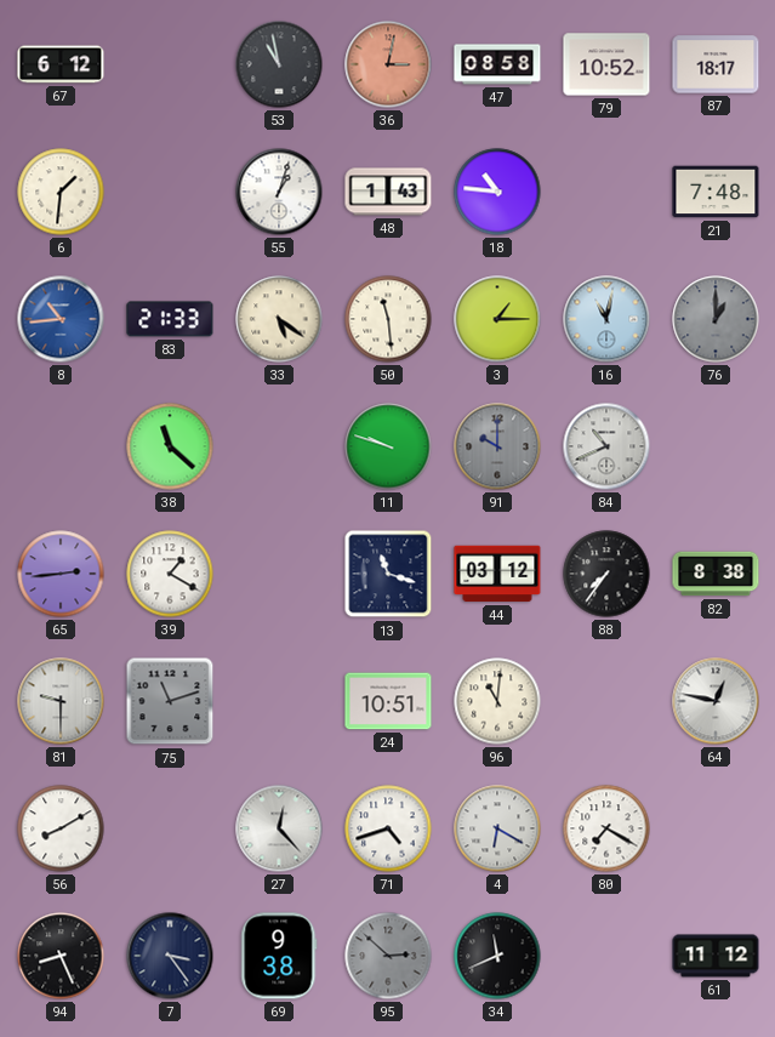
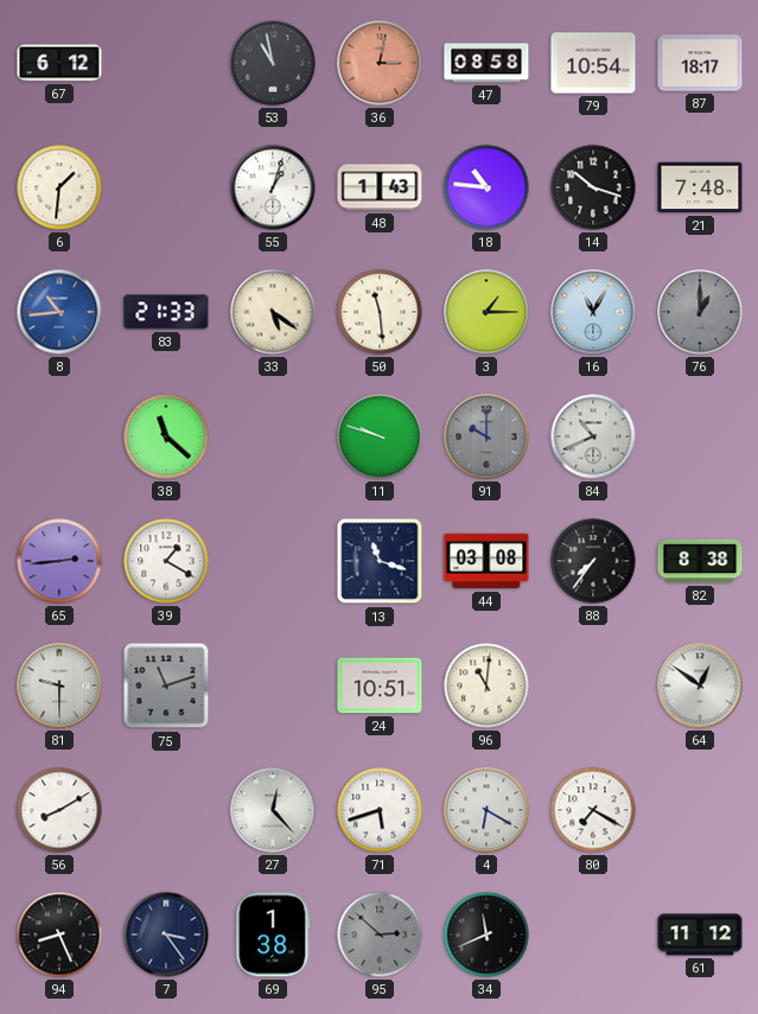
79: 10:52 -> 10:54 (593, 63)
14: none -> 10:18 (593, 187)
16: 11:02 -> 11:05 (593, 312)
44: 03:12 -> 03:08 (486, 561)
64: 12:47 -> 12:51 (700, 685)
71: 4:42 -> 5:42 (380, 810)
69: 9:38 -> 1:38 (273, 935)
